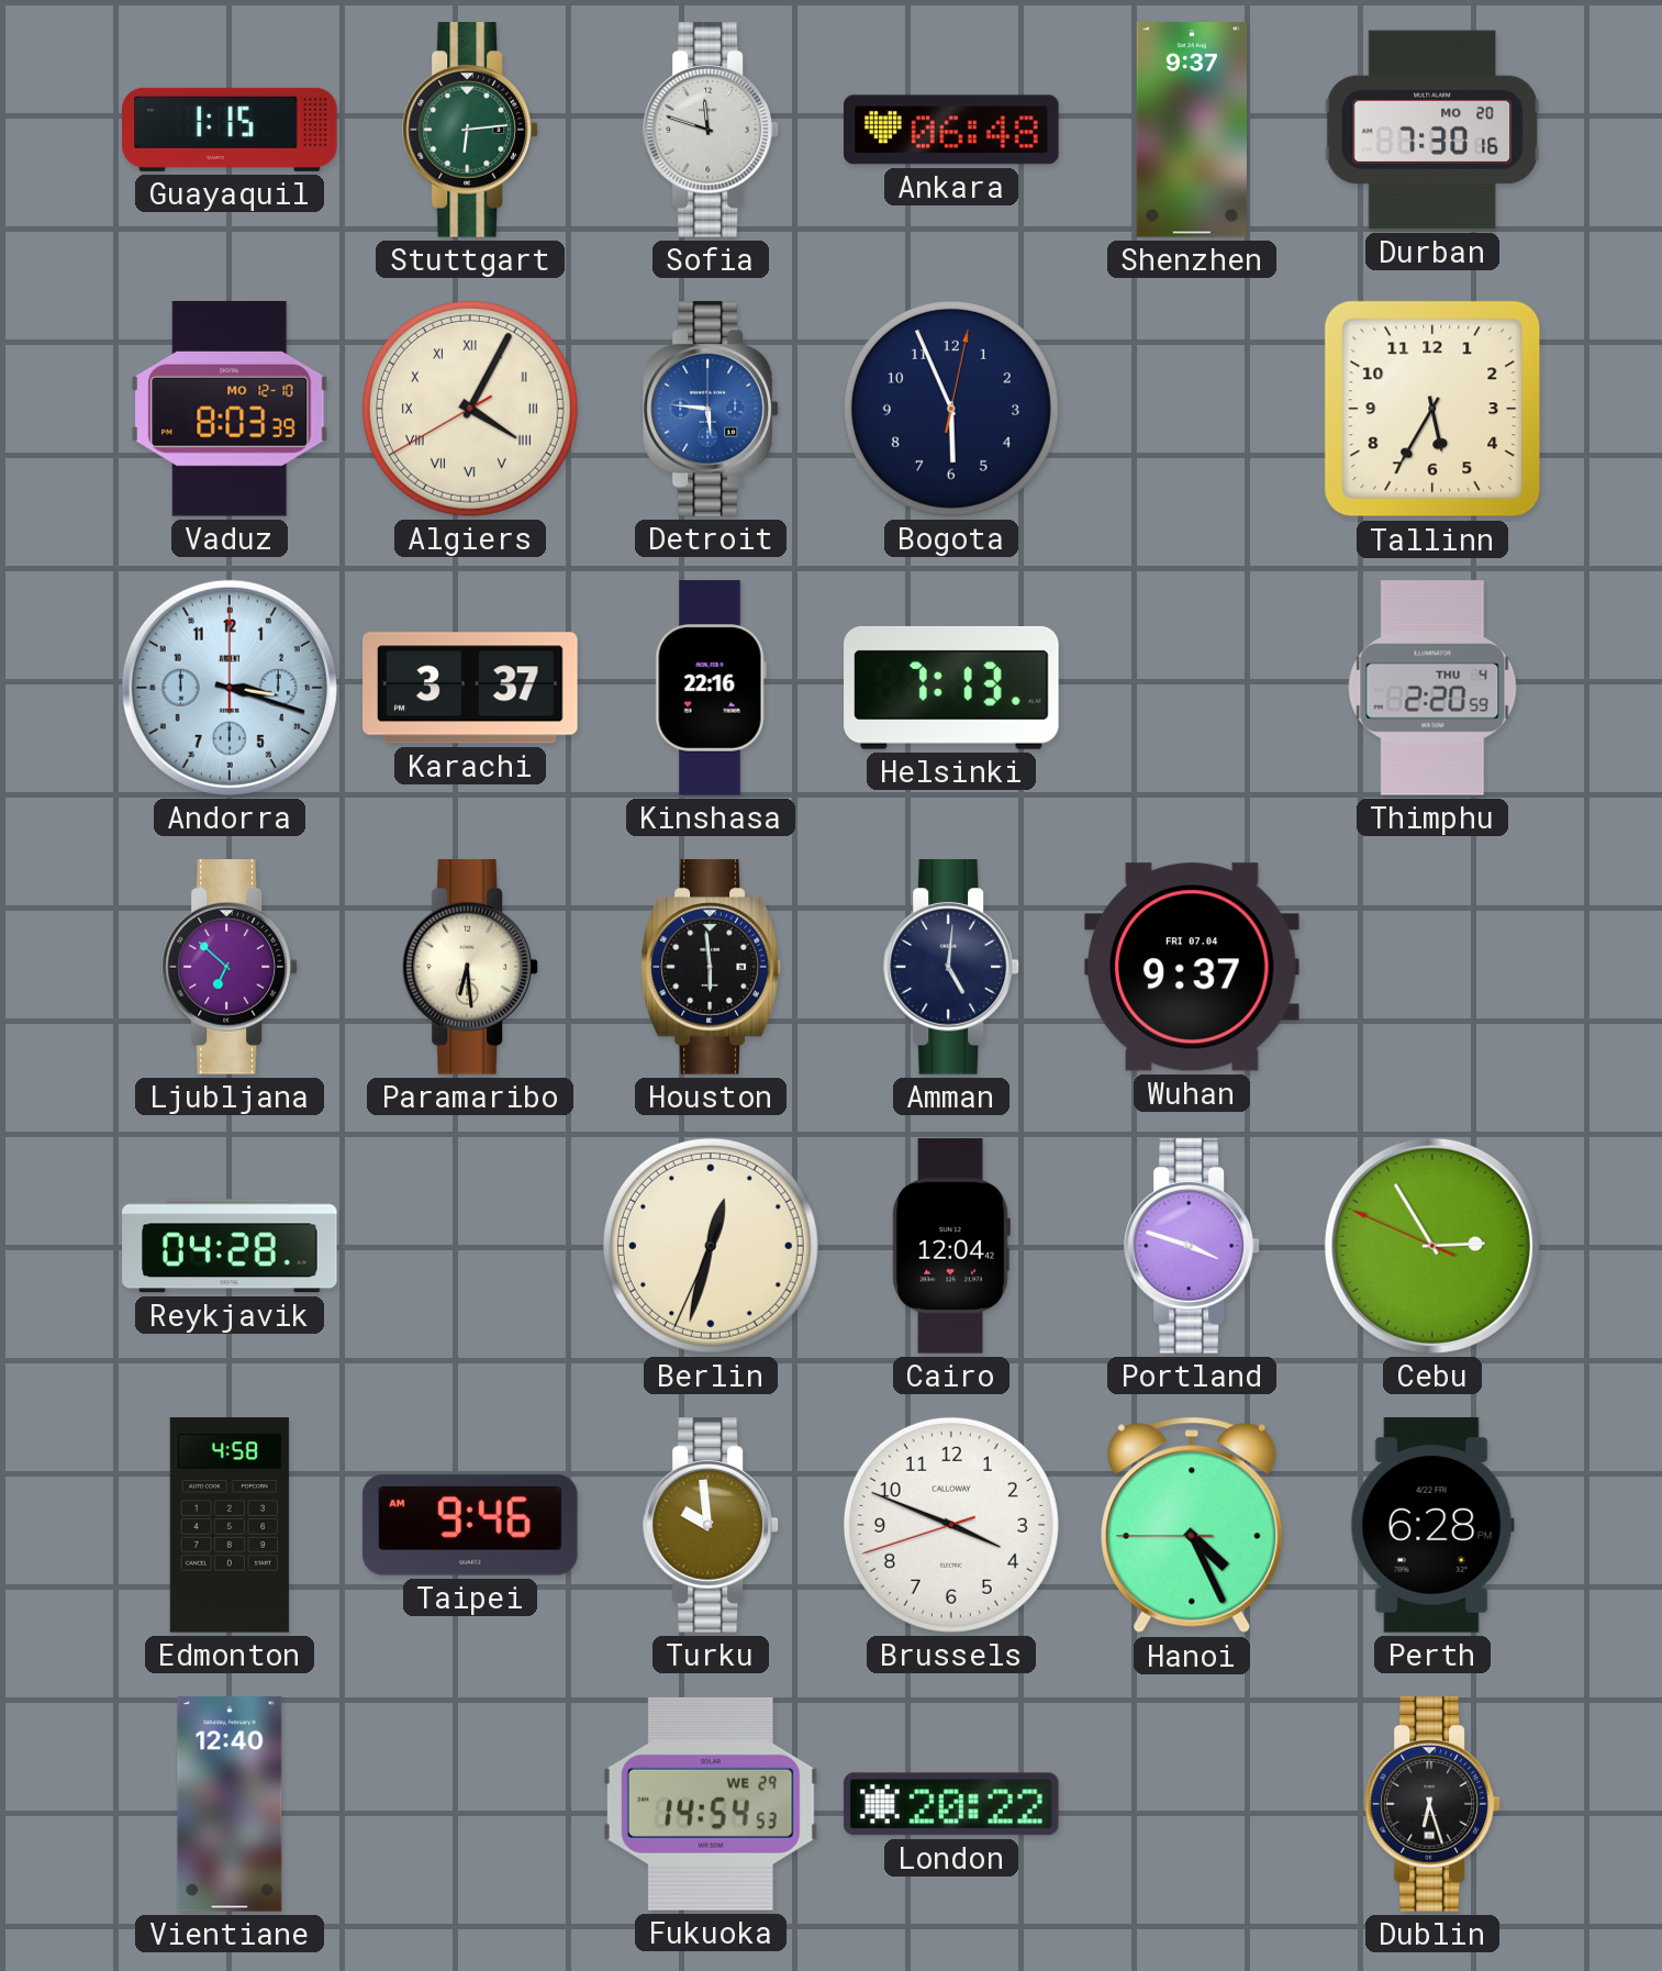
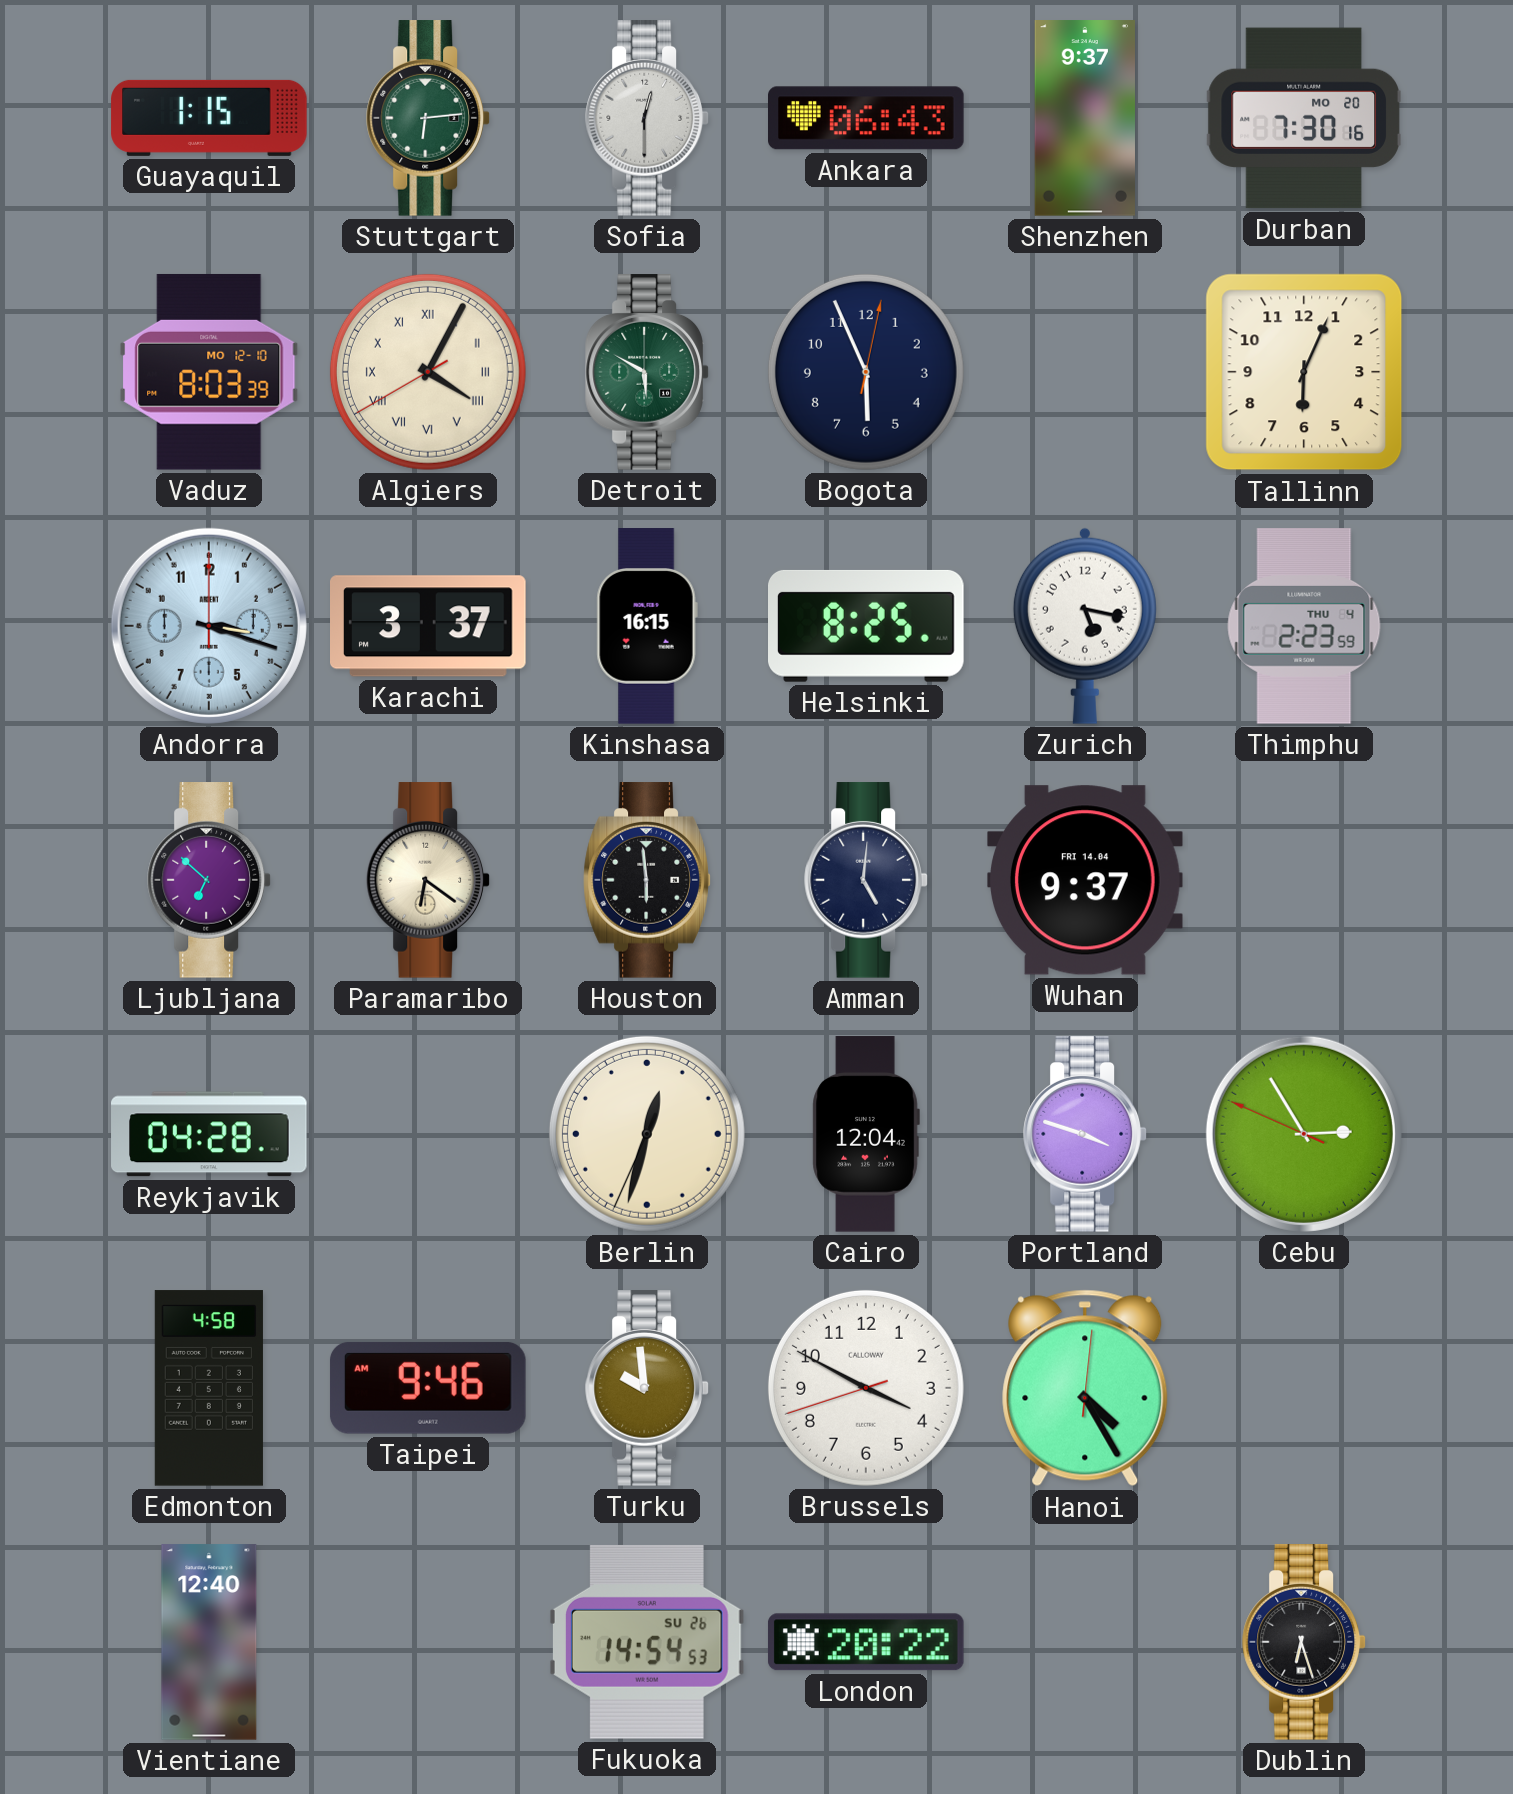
Sofia: 11:48 -> 12:30 (647, 118)
Ankara: 06:48 -> 06:43 (867, 118)
Detroit: 5:46 -> 5:50 (647, 372)
Detroit dial: blue -> green (647, 372)
Tallinn: 5:35 -> 6:04 (1304, 372)
Kinshasa: 22:16 -> 16:15 (647, 626)
Helsinki: 7:13 -> 8:25 (867, 626)
Zurich: none -> 5:17 (1085, 626)
Thimphu: 2:20 -> 2:23 (1304, 626)
Paramaribo: 6:29 -> 6:21 (428, 880)
Wuhan date: FRI 07.04 -> FRI 14.04 (1086, 880)
Brussels: 3:48 -> 3:49 (866, 1388)
Hanoi: 4:25:45 -> 4:25:01 (1085, 1388)
Perth: 6:28 -> none (1432, 1525)
Fukuoka date: WE 29 -> SU 26 (647, 1642)
